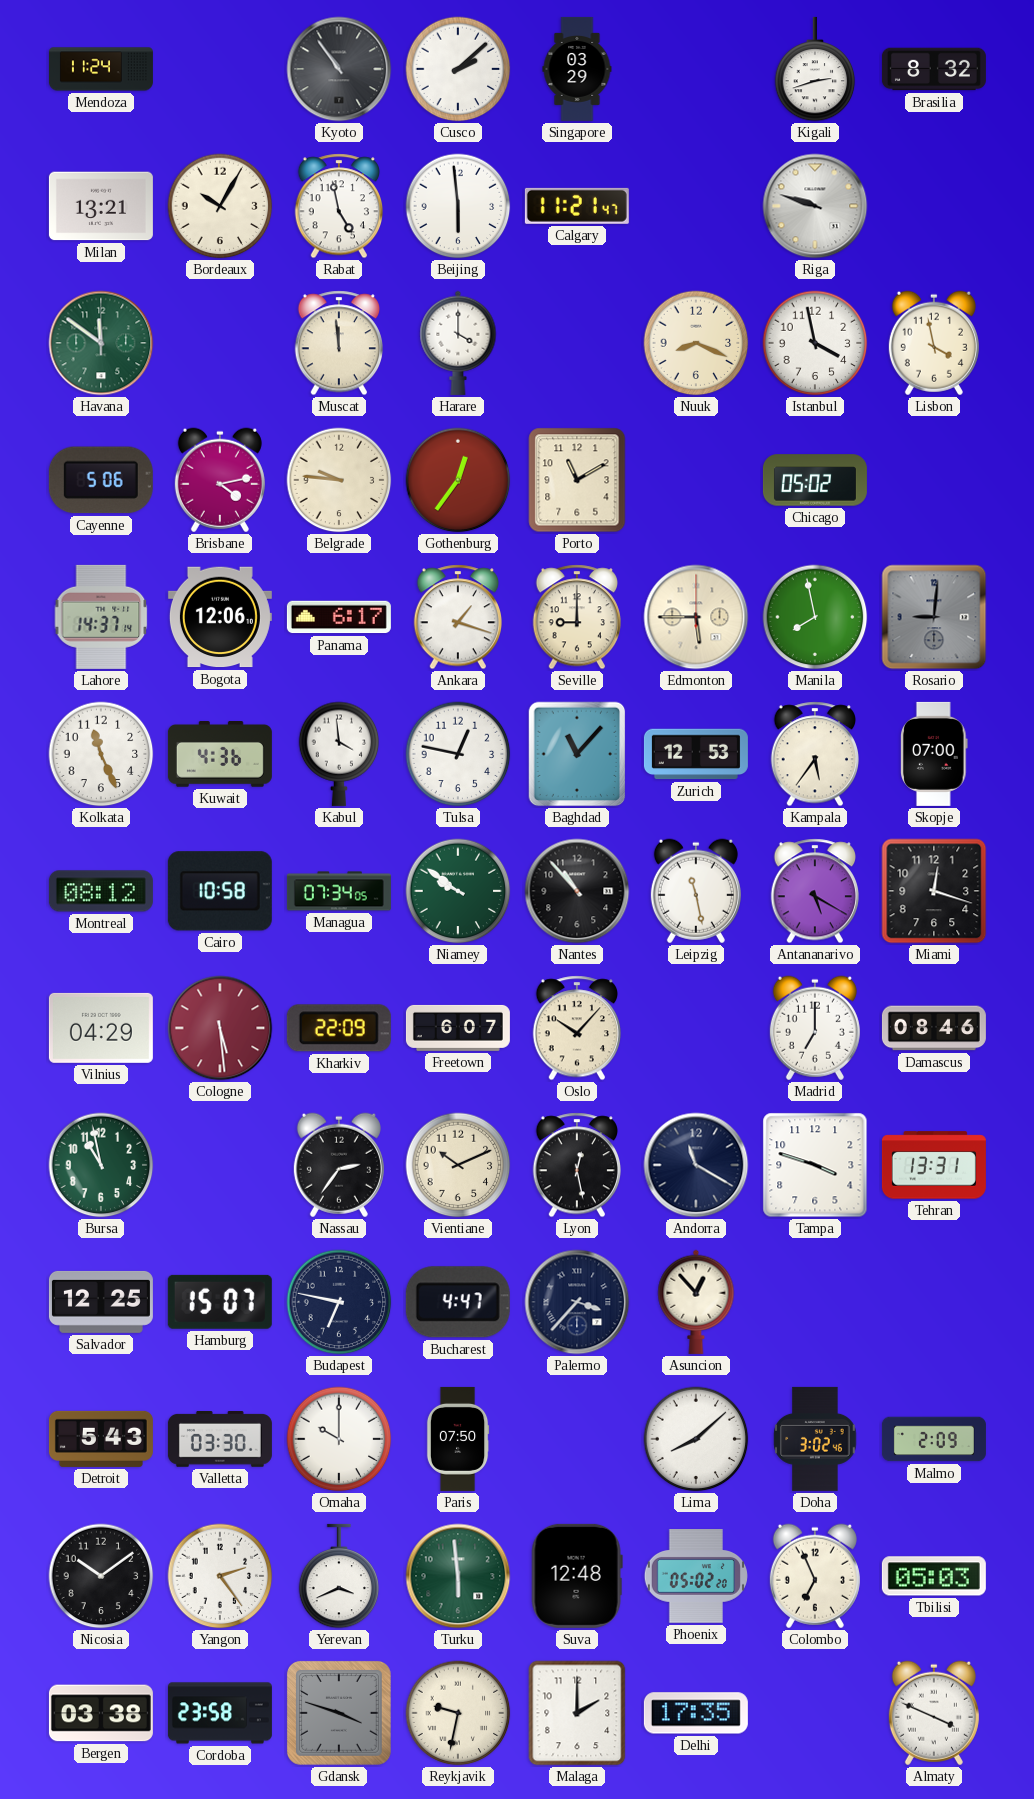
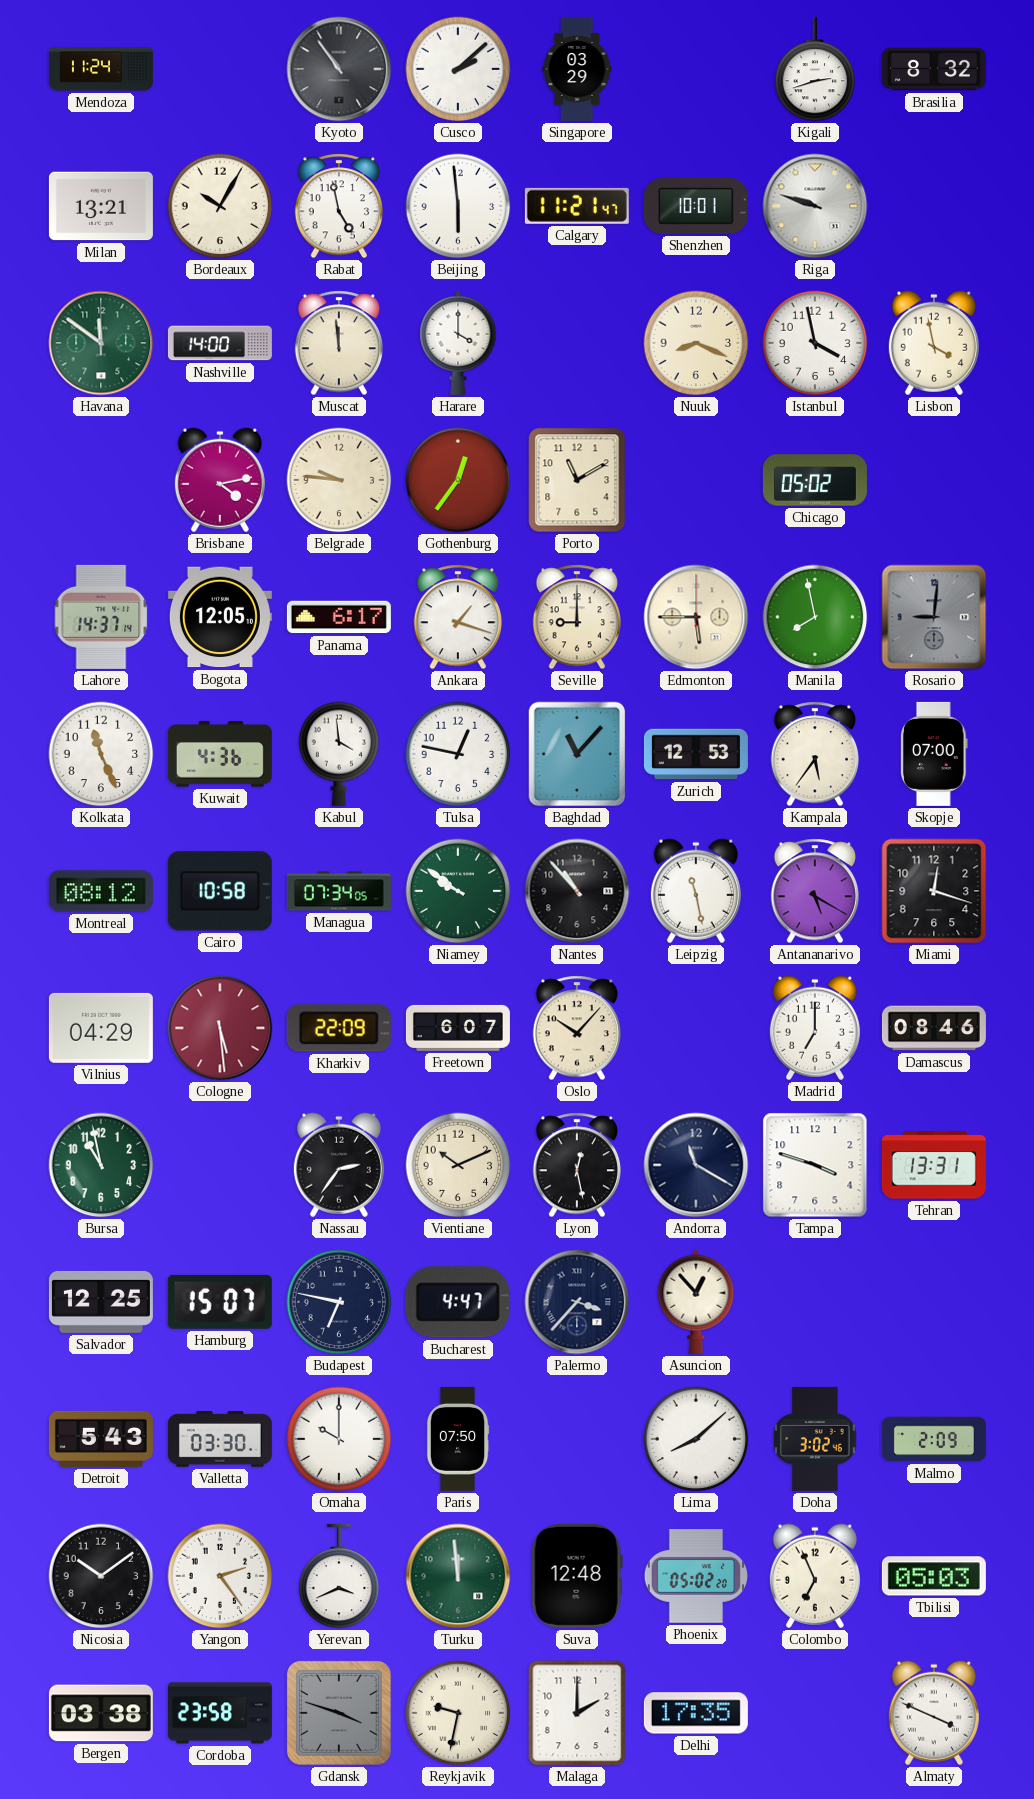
Shenzhen: none -> 10:01 (696, 206)
Nashville: none -> 14:00 (220, 343)
Cayenne: 5:06 -> none (101, 480)
Bogota: 12:06 -> 12:05 (220, 617)
Turku: 5:59 -> 11:59 (458, 1576)
